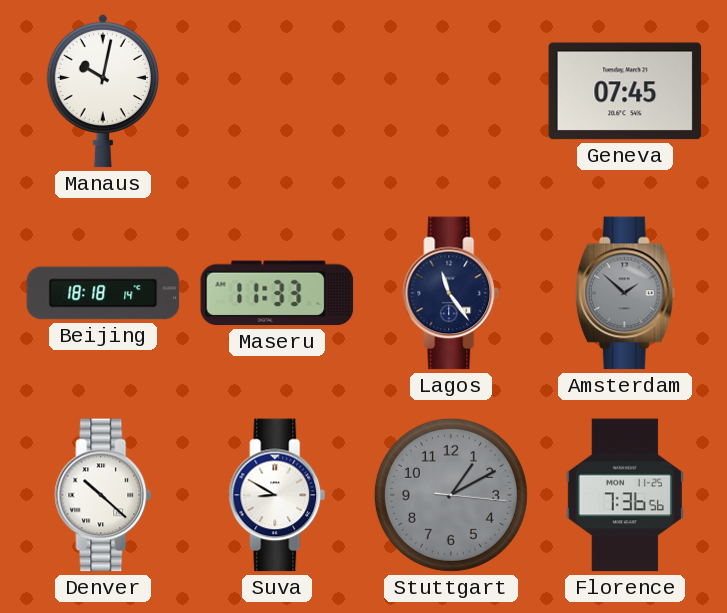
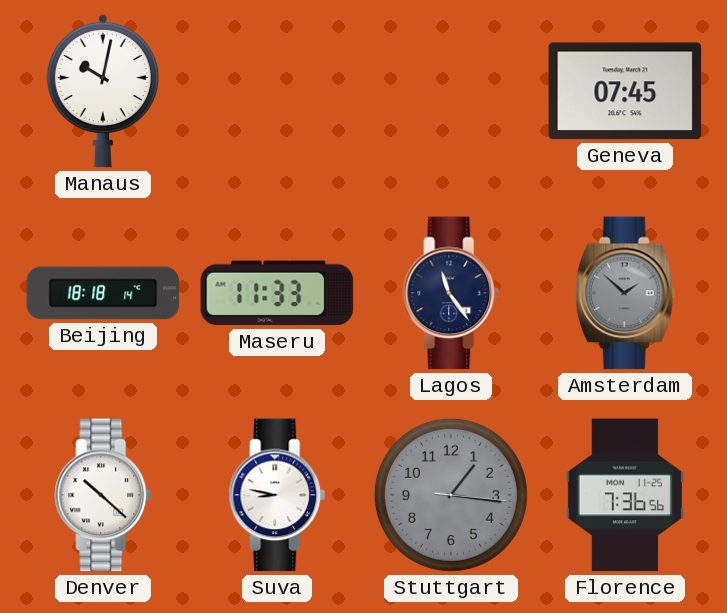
Suva: 8:50 -> 8:47 (277, 495)
Stuttgart: 1:10 -> 1:16 (451, 495)
